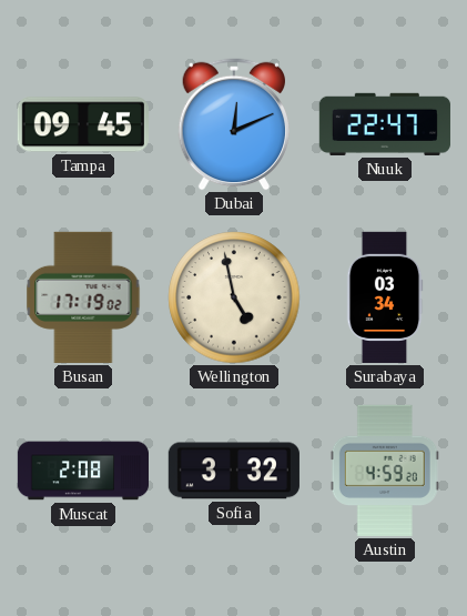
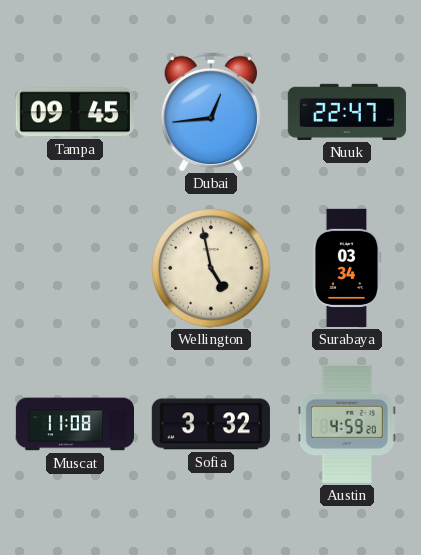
Dubai: 12:11 -> 12:44 (211, 112)
Busan: 17:19 -> none (83, 297)
Muscat: 2:08 -> 11:08 (74, 424)
